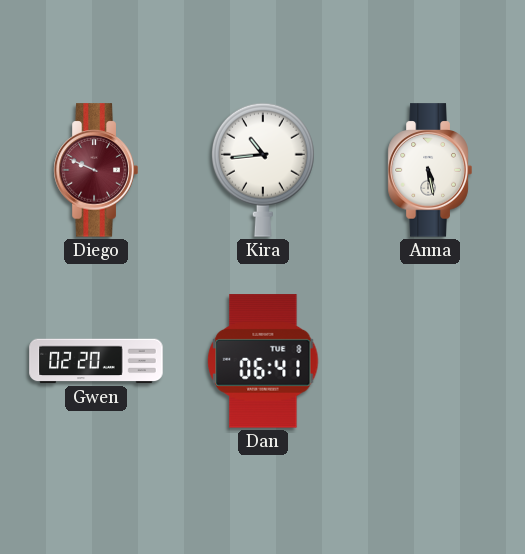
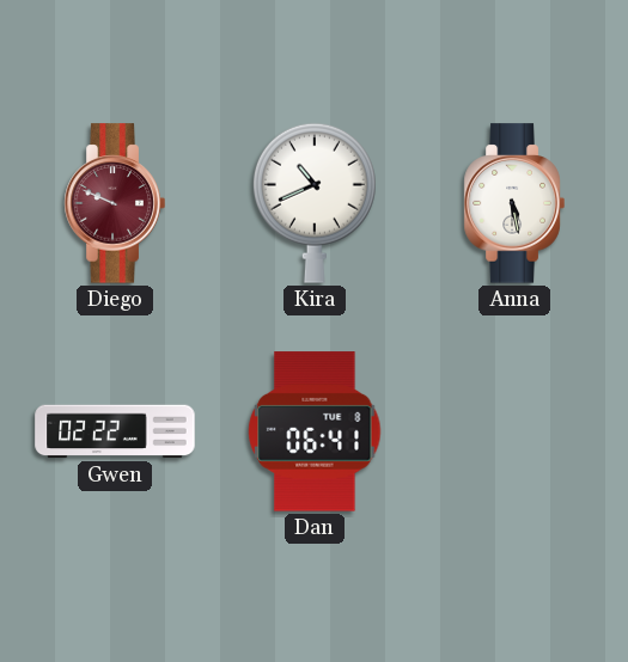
Kira: 10:44 -> 10:41 (315, 203)
Gwen: 02:20 -> 02:22 (115, 431)
